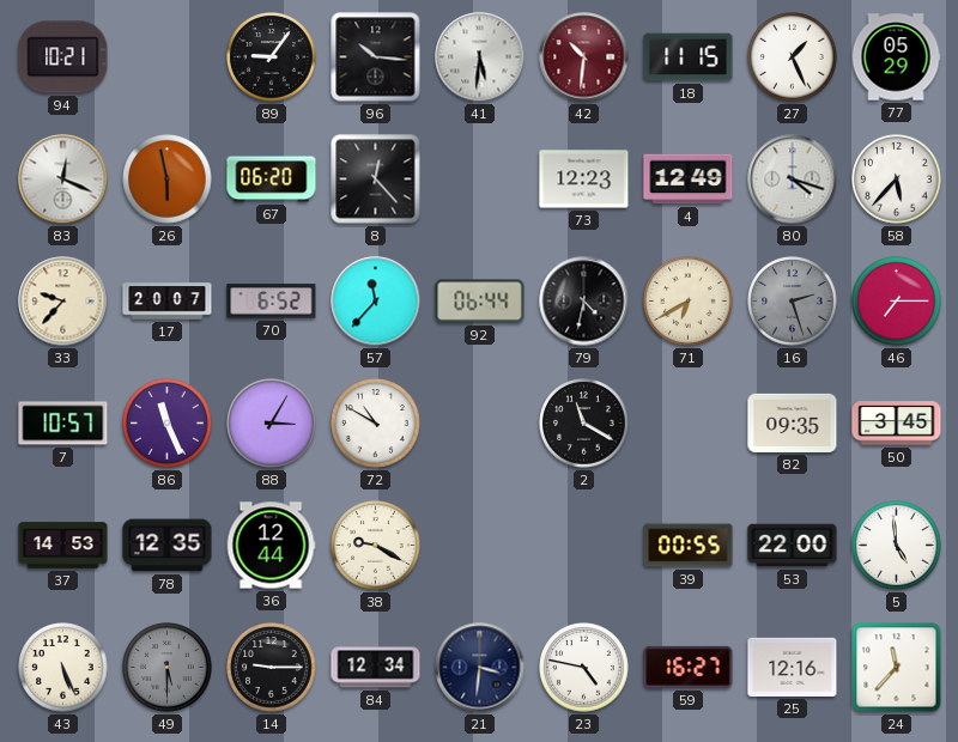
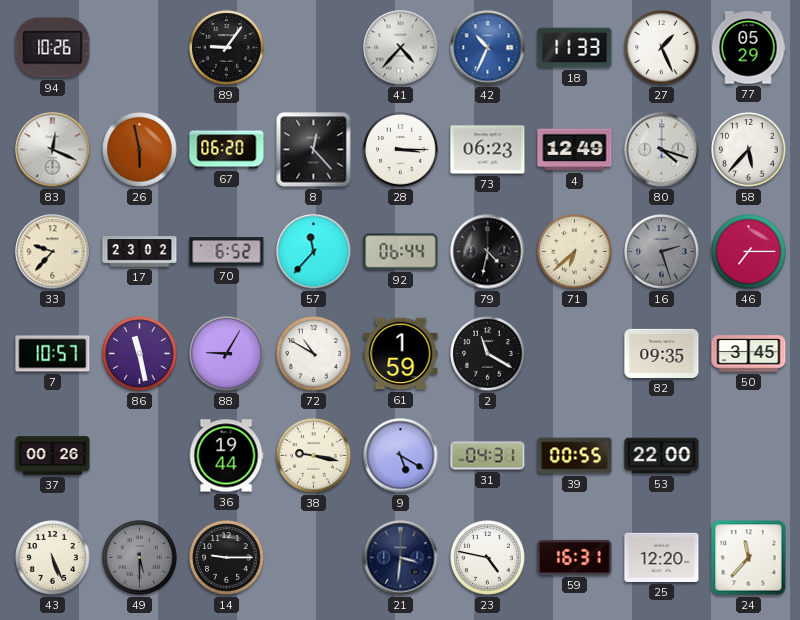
94: 10:21 -> 10:26 (53, 48)
96: 10:16 -> none (376, 57)
41: 5:31 -> 4:37 (401, 48)
42: 10:31 -> 10:34 (488, 48)
42 dial: burgundy -> blue (488, 48)
18: 11:15 -> 11:33 (575, 48)
28: none -> 3:15 (401, 150)
73: 12:23 -> 06:23 (488, 150)
17: 20:07 -> 23:02 (140, 252)
71: 6:40 -> 6:38 (575, 252)
86: 11:26 -> 11:28 (140, 354)
88: 3:05 -> 9:05 (227, 354)
61: none -> 1:59 (401, 354)
37: 14:53 -> 00:26 (53, 456)
78: 12:35 -> none (168, 546)
36: 12:44 -> 19:44 (226, 456)
38: 9:20 -> 9:17 (314, 456)
9: none -> 5:20 (401, 456)
31: none -> 04:31 (488, 456)
5: 4:59 -> none (897, 546)
84: 12:34 -> none (376, 668)
59: 16:27 -> 16:31 (575, 557)
25: 12:16 -> 12:20 (662, 557)
